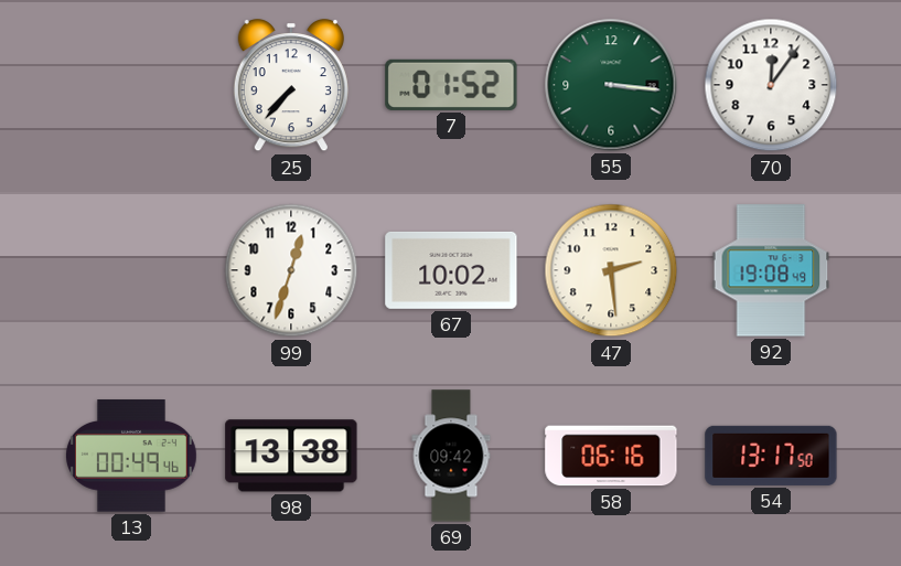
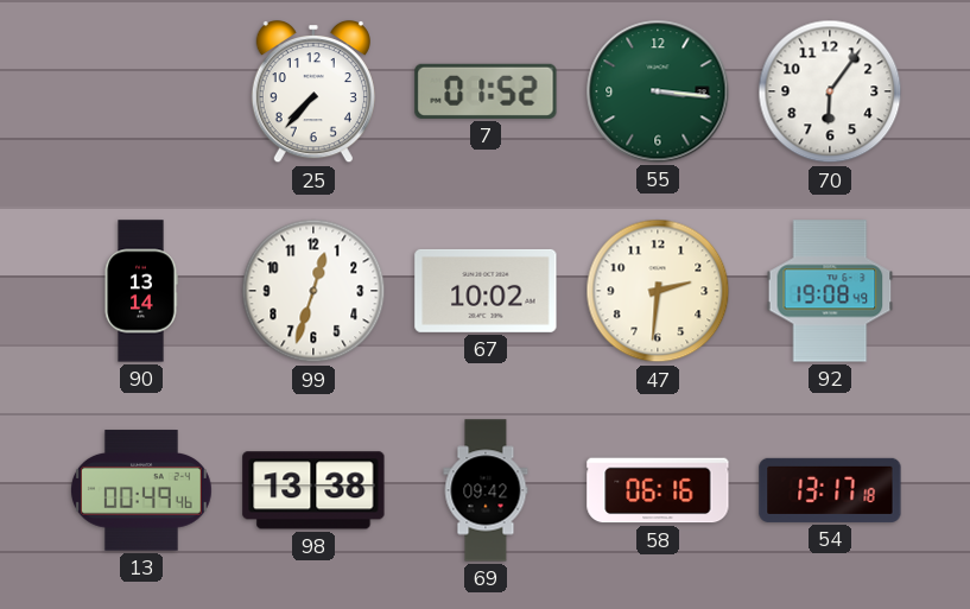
70: 12:06 -> 6:06 (830, 91)
90: none -> 13:14 (141, 291)
47: 2:29 -> 2:31 (658, 291)
54: 13:17:50 -> 13:17:18 (830, 490)
